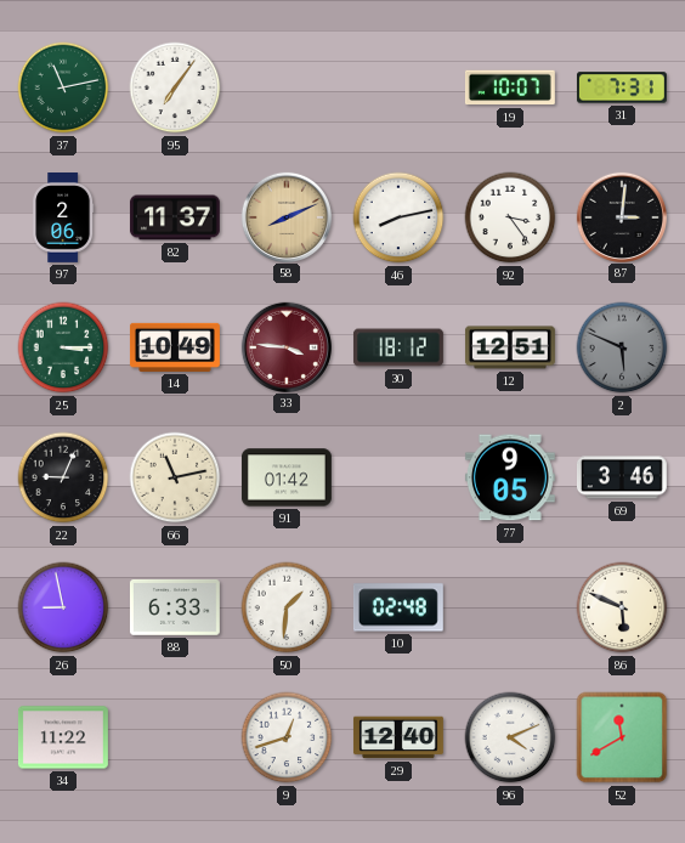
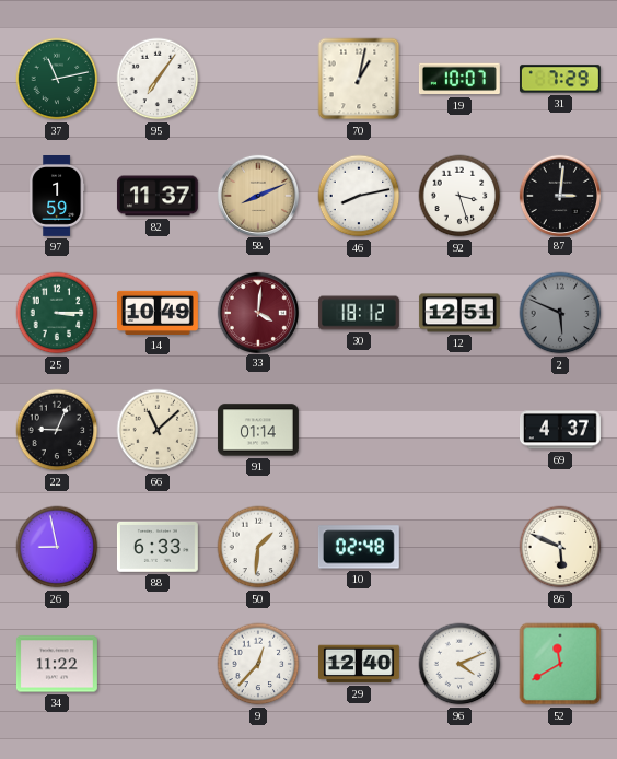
70: none -> 1:02 (359, 79)
31: 7:31 -> 7:29 (560, 79)
97: 2:06 -> 1:59 (57, 197)
92: 3:24 -> 3:27 (459, 196)
33: 3:46 -> 4:01 (257, 312)
66: 11:13 -> 11:08 (158, 430)
91: 01:42 -> 01:14 (258, 430)
77: 9:05 -> none (510, 477)
69: 3:46 -> 4:37 (560, 430)
9: 12:42 -> 12:37 (258, 664)
